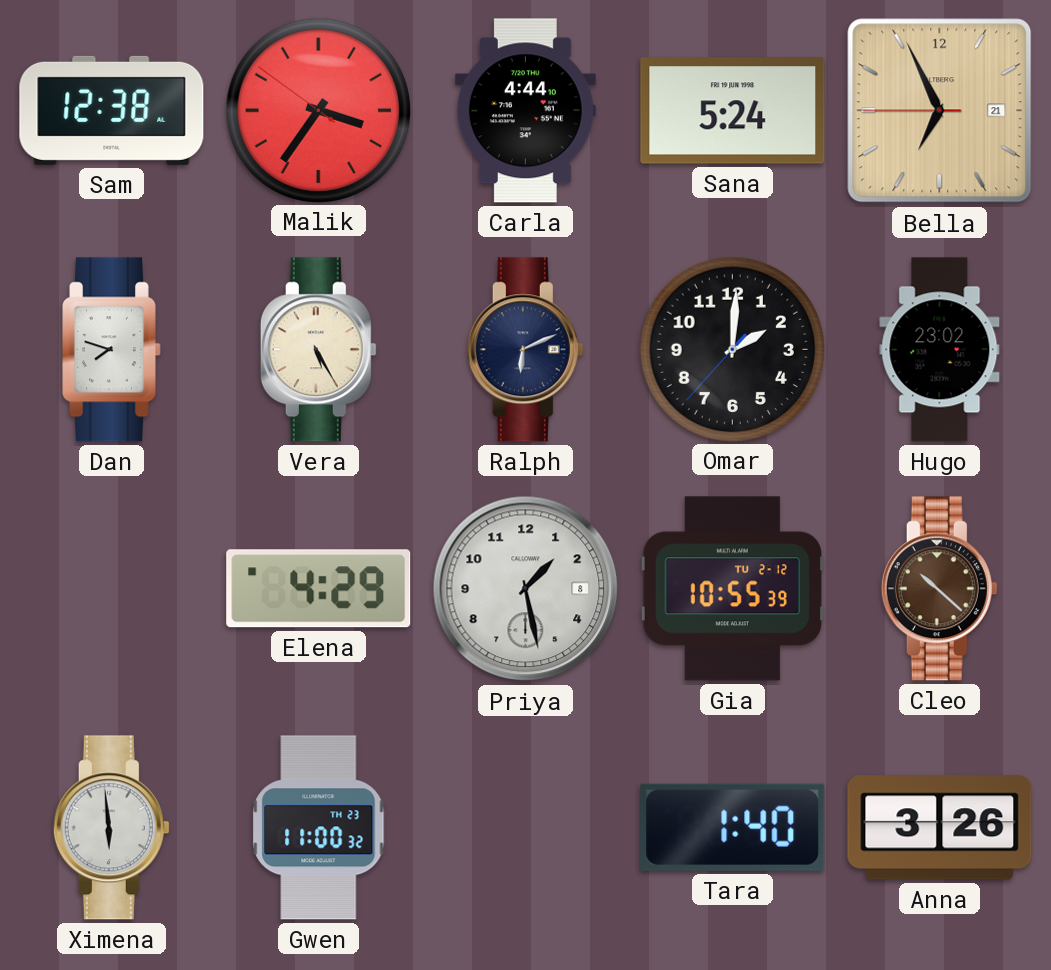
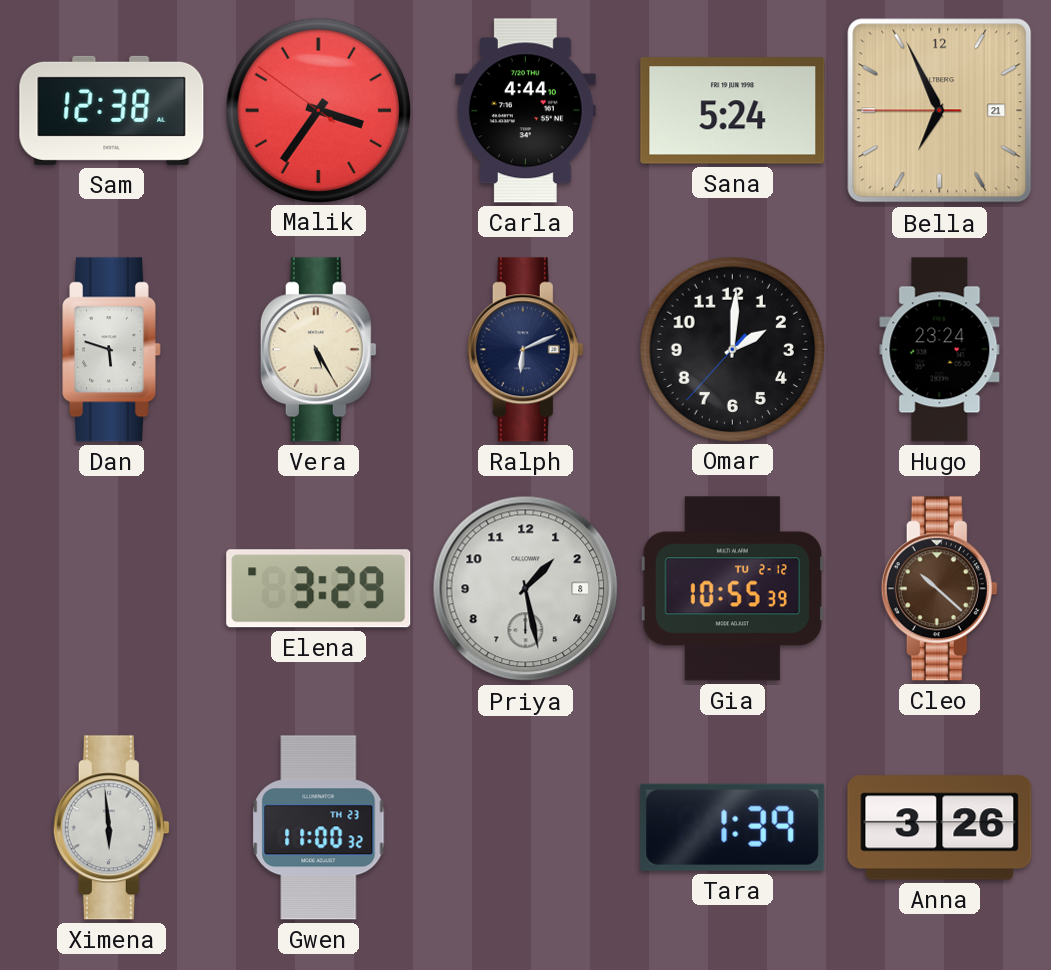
Dan: 7:48 -> 5:48 (112, 350)
Hugo: 23:02 -> 23:24 (940, 350)
Elena: 4:29 -> 3:29 (319, 589)
Tara: 1:40 -> 1:39 (733, 827)
